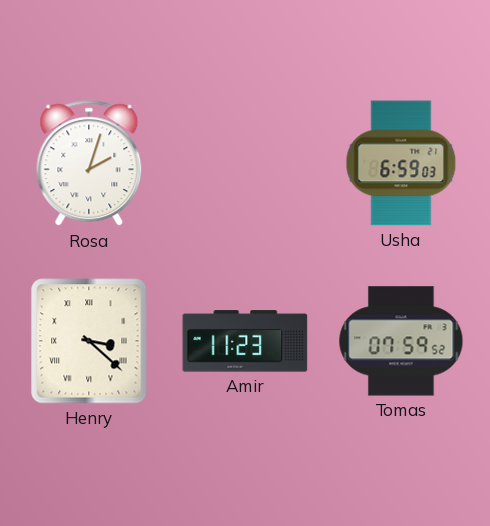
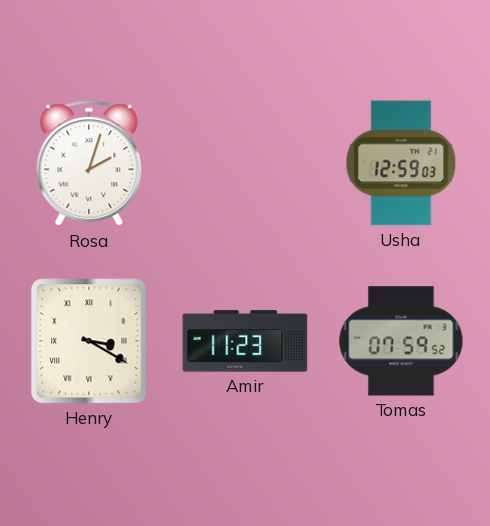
Usha: 6:59 -> 12:59 (401, 163)
Henry: 3:22 -> 3:20 (89, 341)
